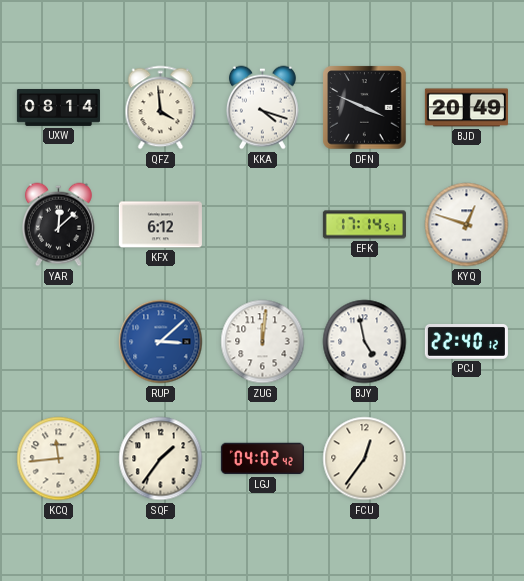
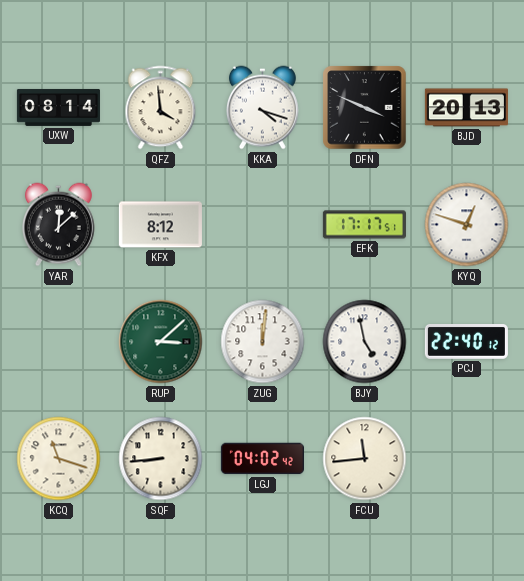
BJD: 20:49 -> 20:13 (466, 108)
KFX: 6:12 -> 8:12 (160, 225)
EFK: 17:14 -> 17:17 (364, 225)
RUP dial: blue -> green (161, 342)
KCQ: 11:44 -> 11:18 (59, 459)
SQF: 1:36 -> 8:44 (161, 459)
FCU: 12:36 -> 11:44 (365, 459)
